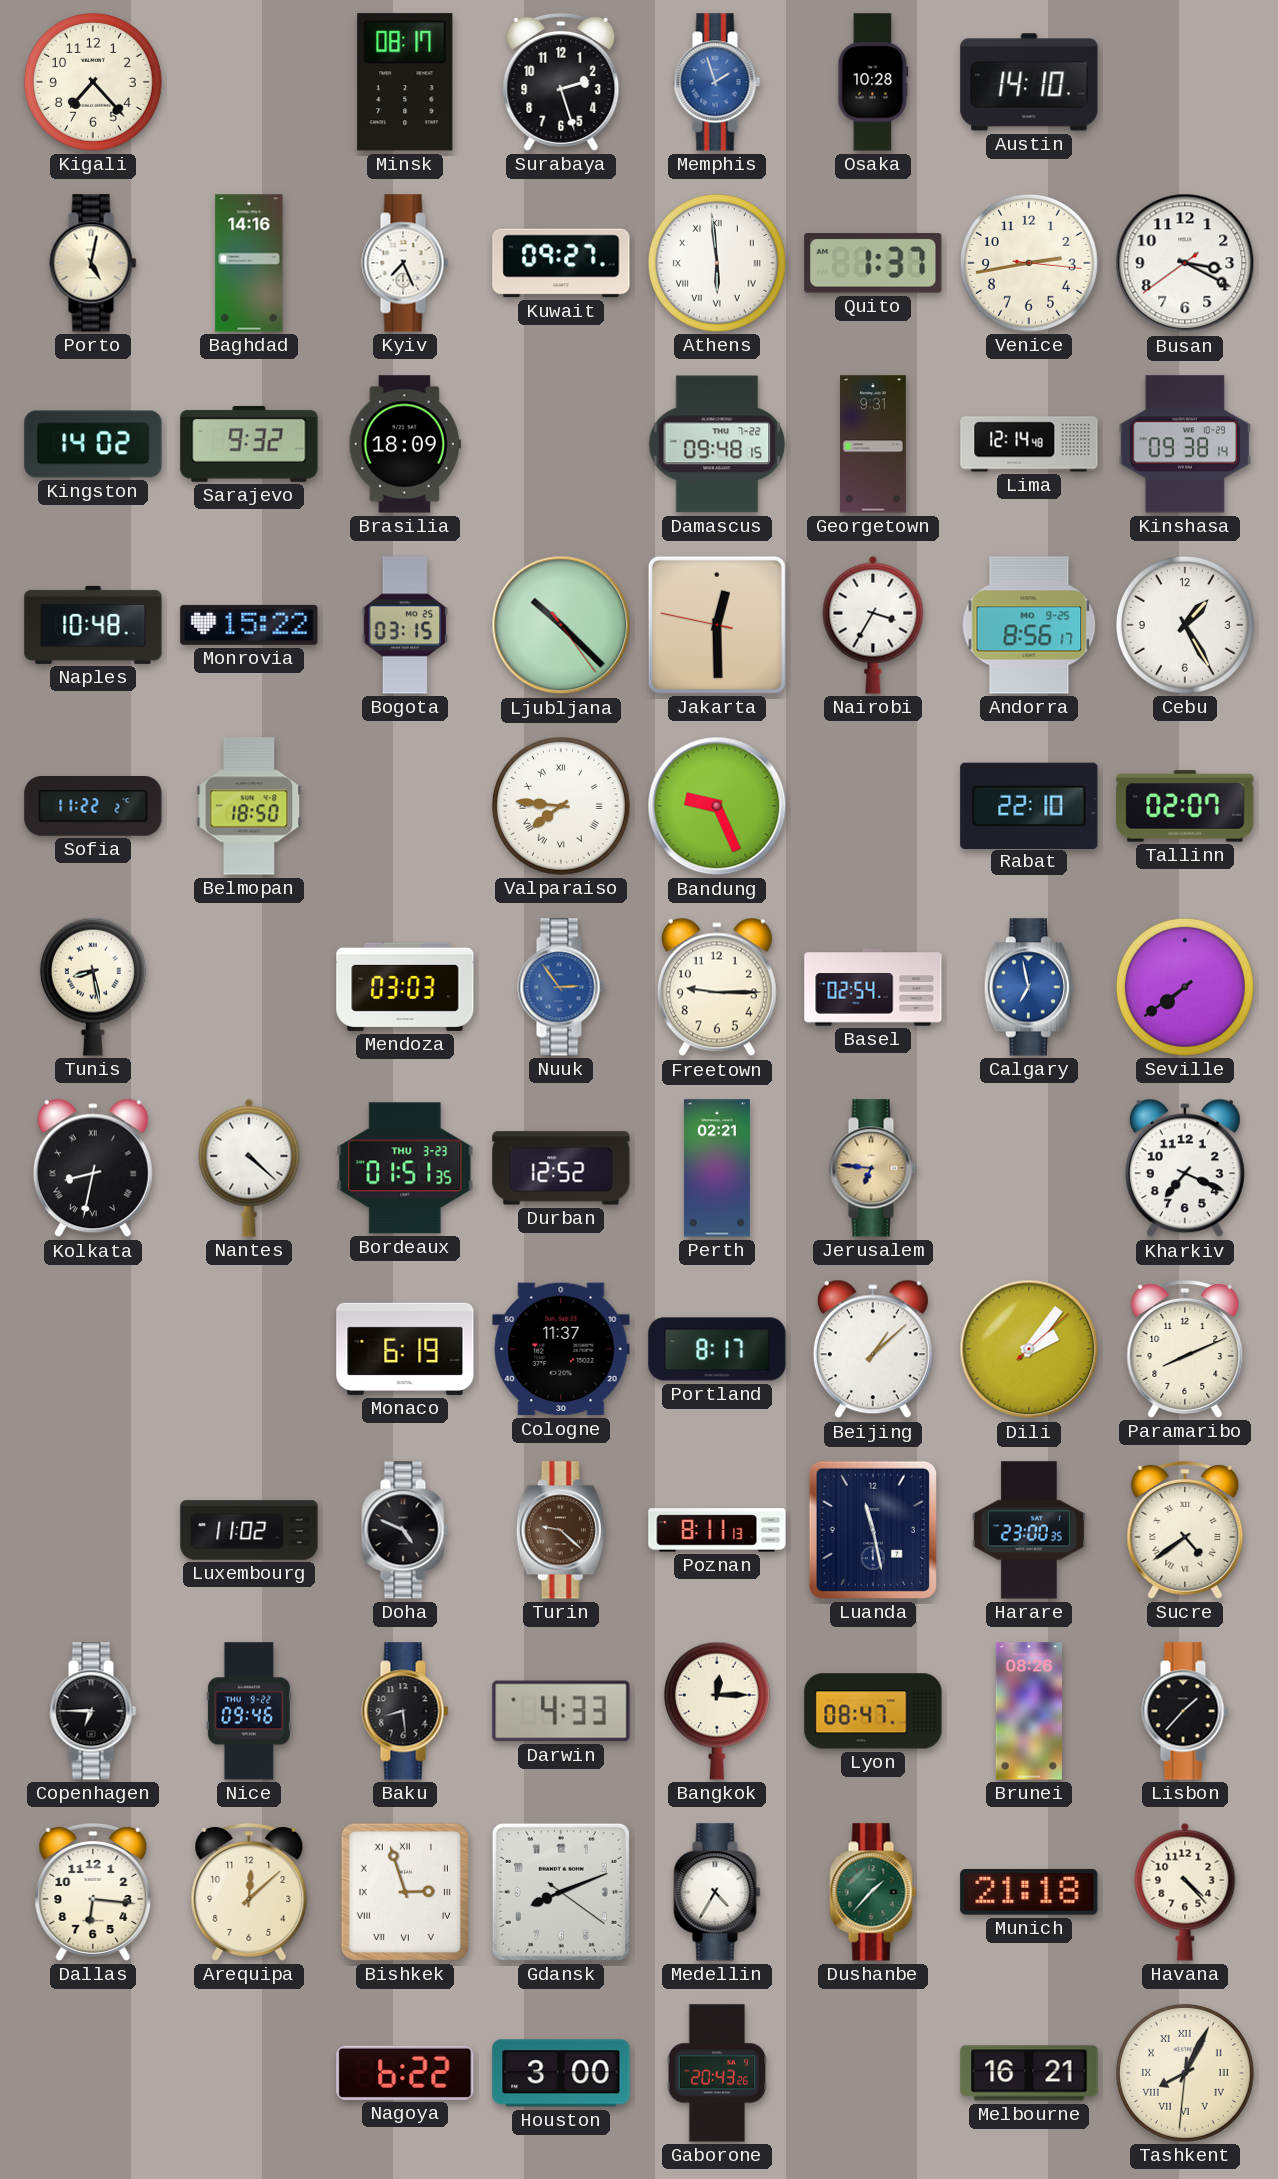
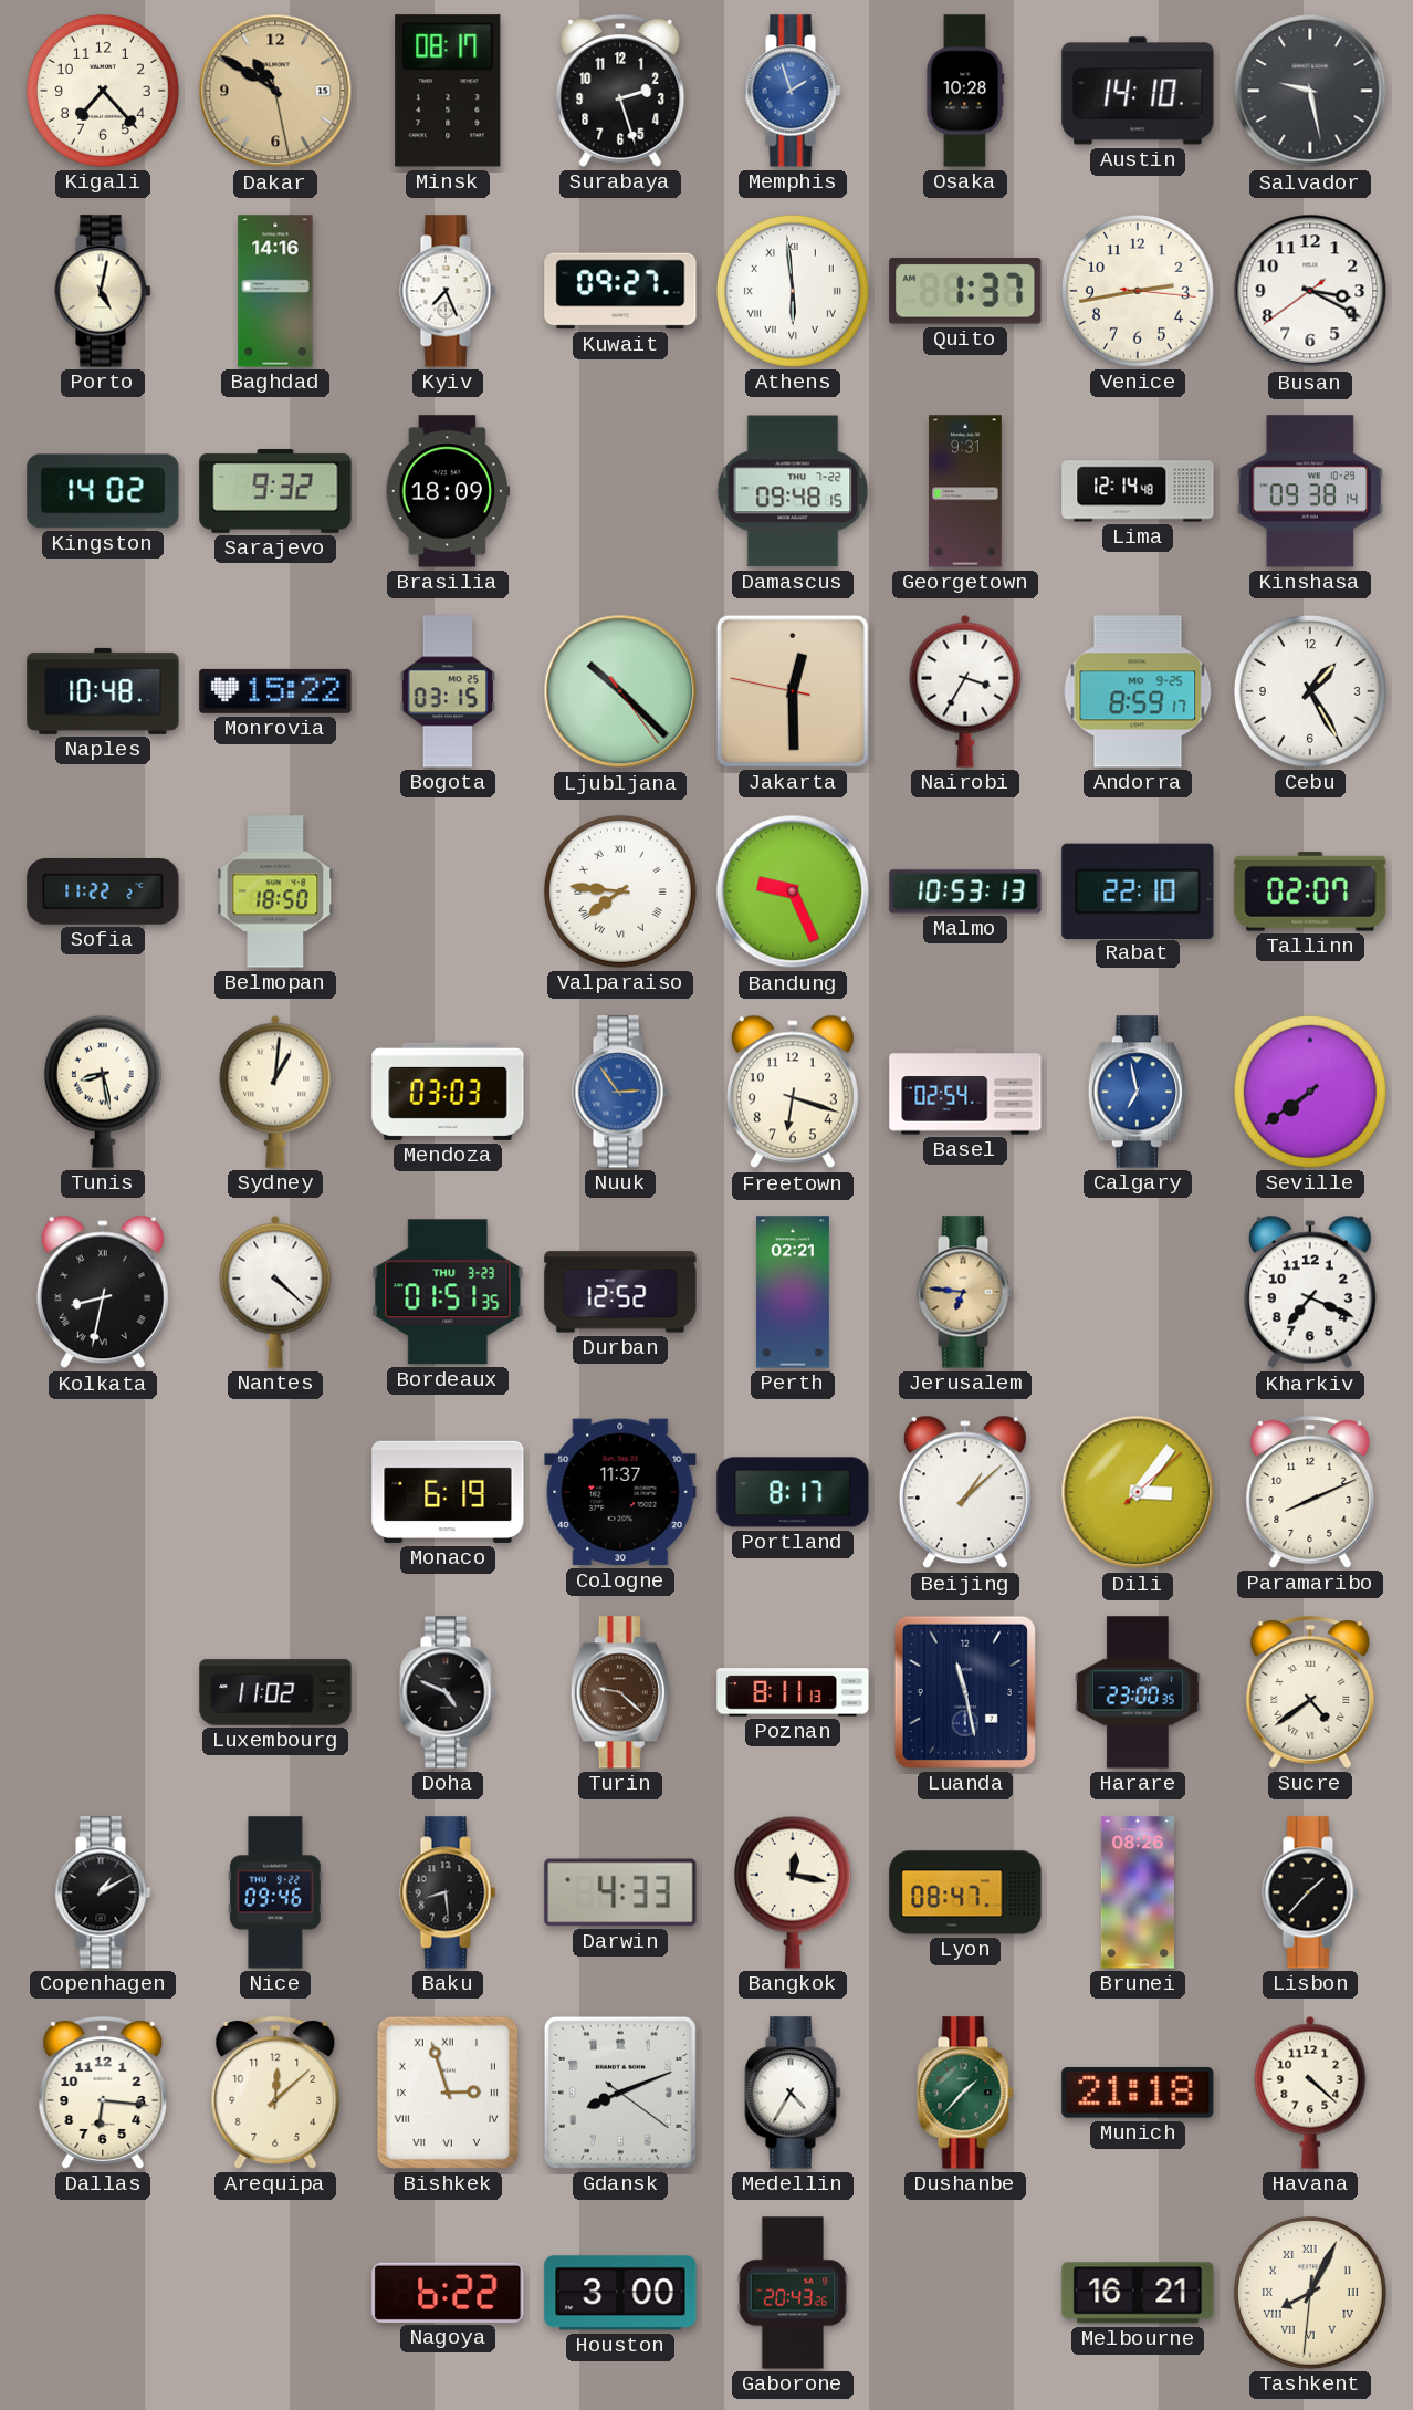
Dakar: none -> 10:50 (275, 91)
Salvador: none -> 9:28 (1310, 91)
Andorra: 8:56 -> 8:59 (1138, 691)
Malmo: none -> 10:53 (965, 891)
Sydney: none -> 1:01 (275, 1092)
Freetown: 9:15 -> 6:18 (793, 1092)
Dili: 2:06 -> 3:06 (1138, 1492)
Copenhagen: 6:45 -> 1:10 (103, 1892)
Bangkok: 12:15 -> 12:17 (793, 1892)
Havana: 4:23 -> 4:22 (1310, 2093)
